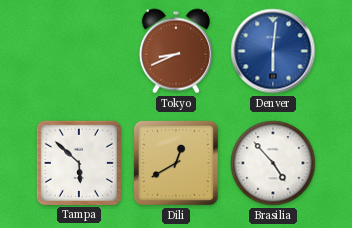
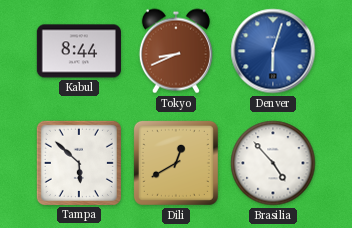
Kabul: none -> 8:44 (79, 51)
Denver: 6:01 -> 6:03 (273, 51)
